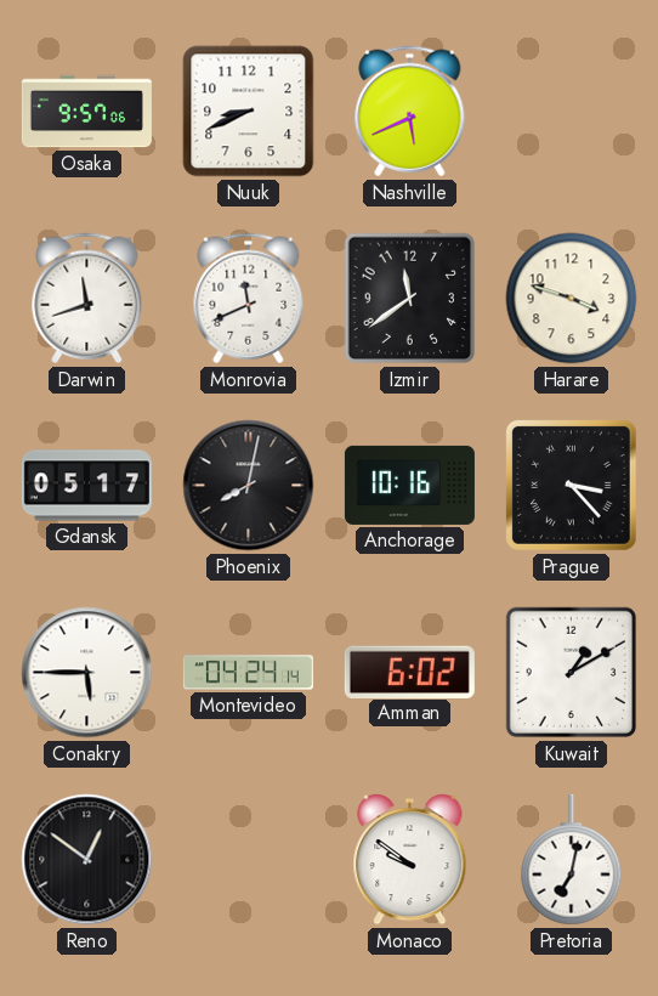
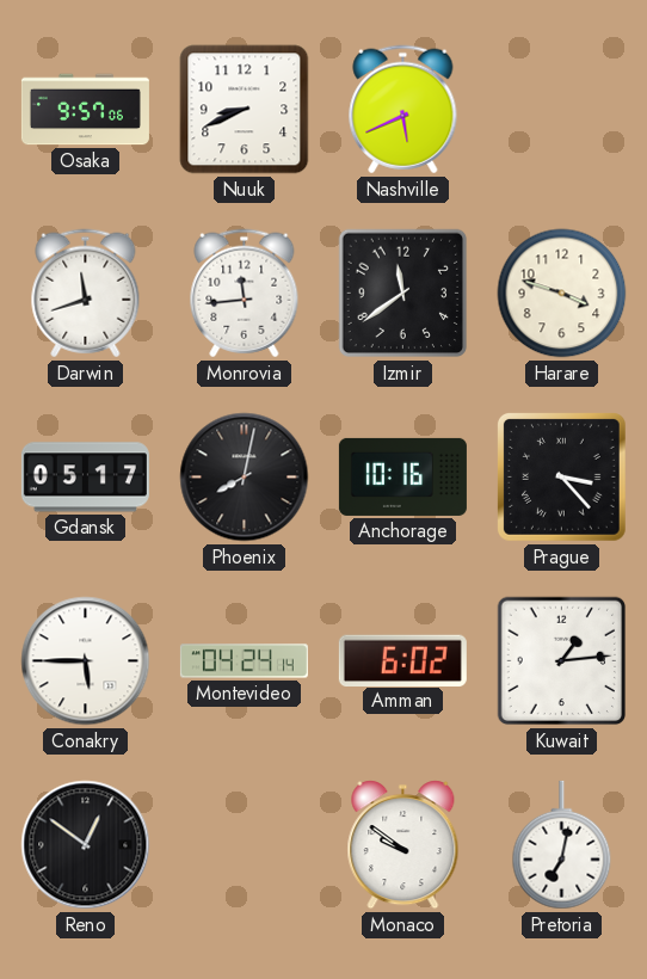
Monrovia: 11:41 -> 11:44 (245, 294)
Kuwait: 1:10 -> 1:14 (562, 661)
